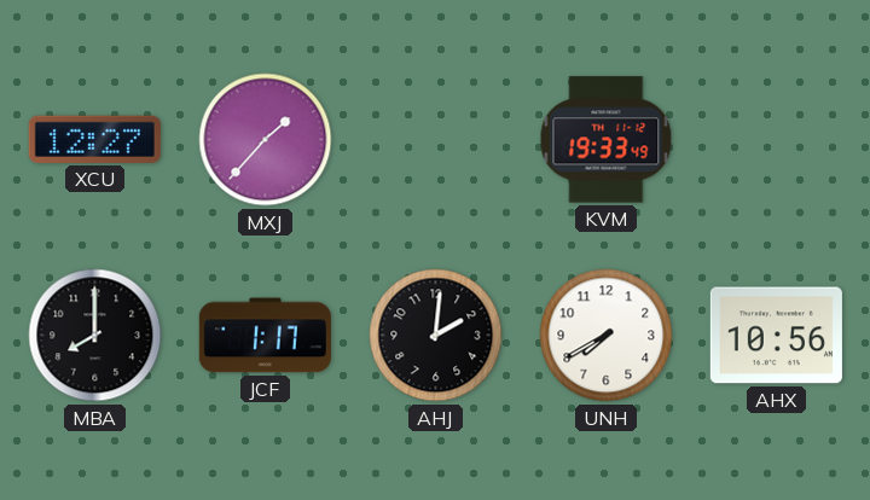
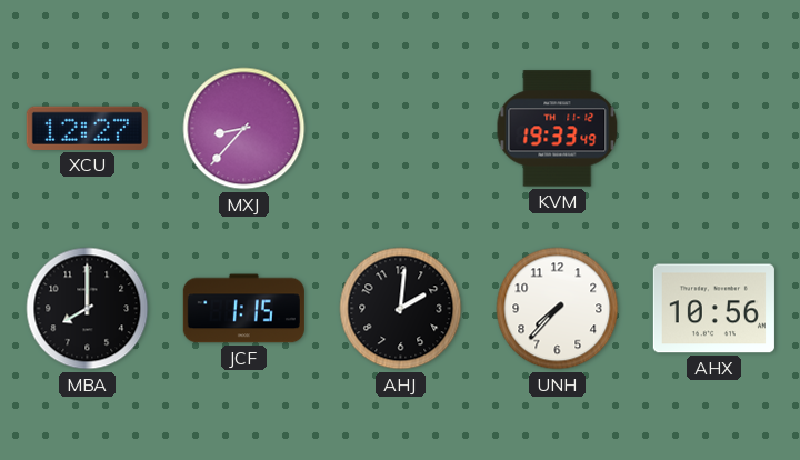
MXJ: 1:37 -> 8:37 (244, 129)
JCF: 1:17 -> 1:15 (243, 309)
UNH: 7:40 -> 7:37 (558, 309)
